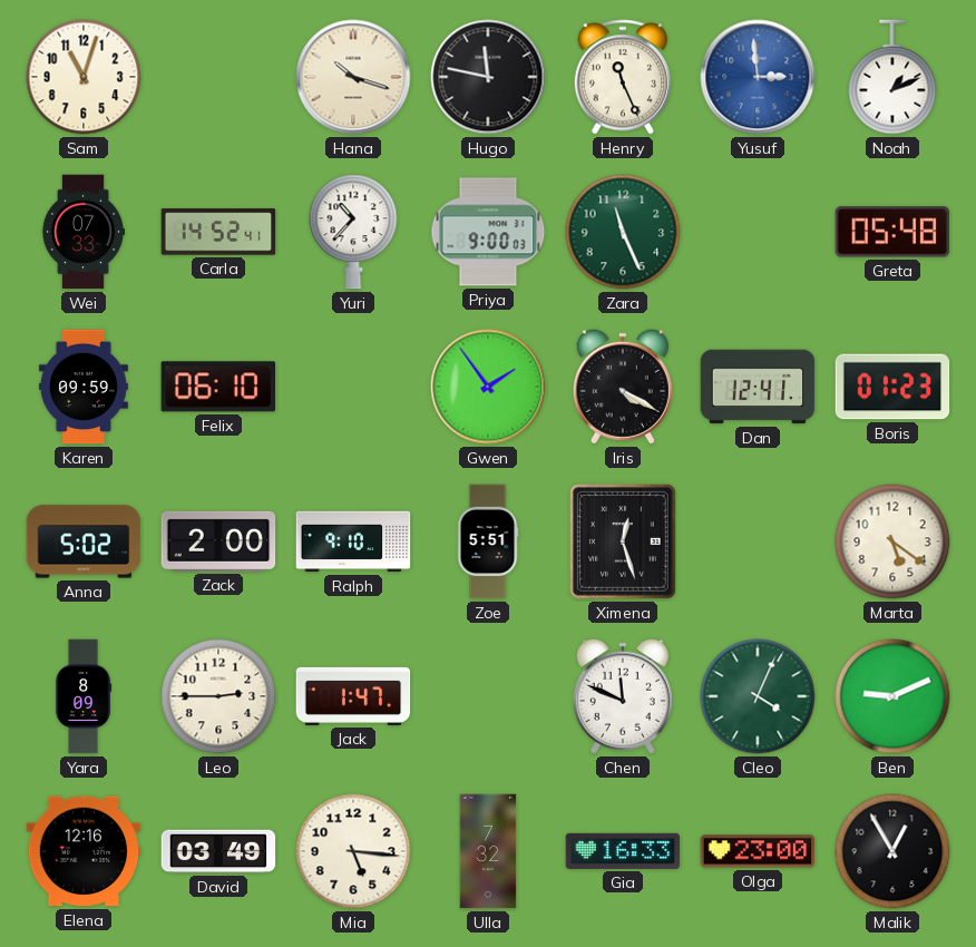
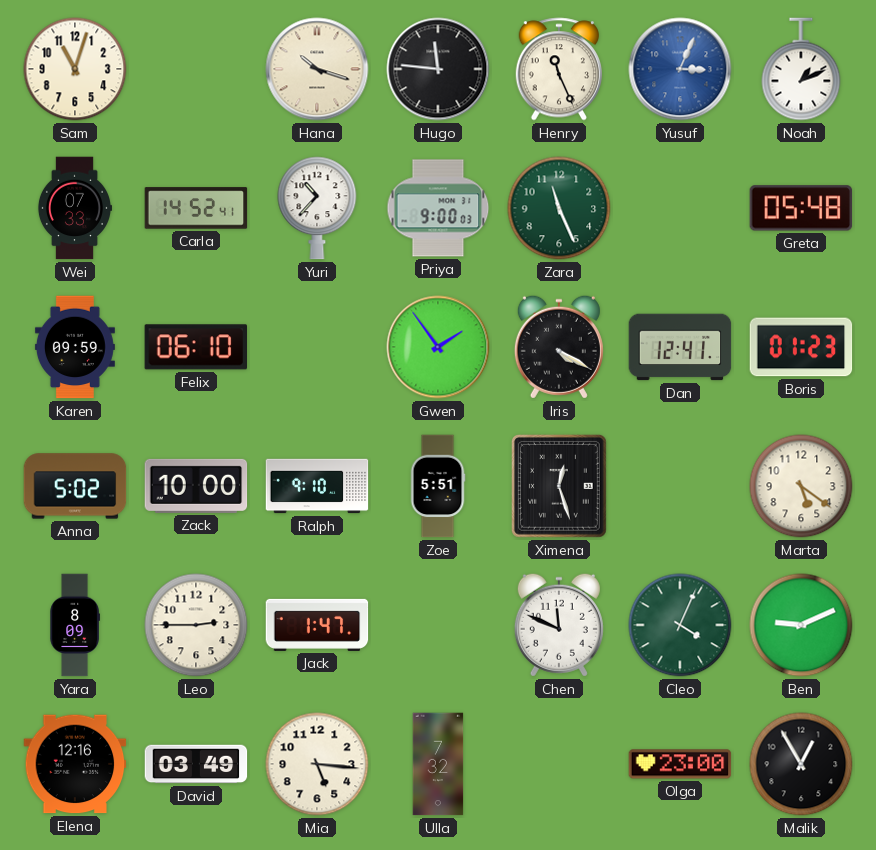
Hugo: 11:47 -> 11:46 (438, 69)
Yusuf: 2:59 -> 3:04 (680, 69)
Zack: 2:00 -> 10:00 (196, 486)
Gia: 16:33 -> none (623, 851)
